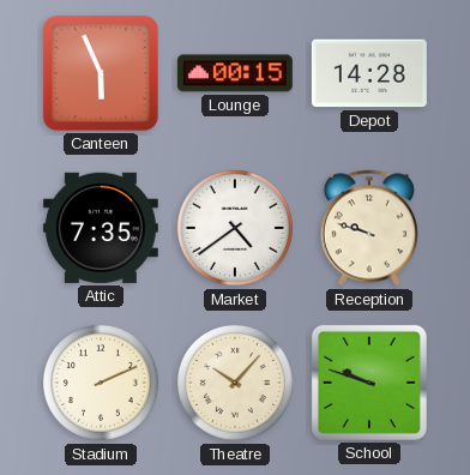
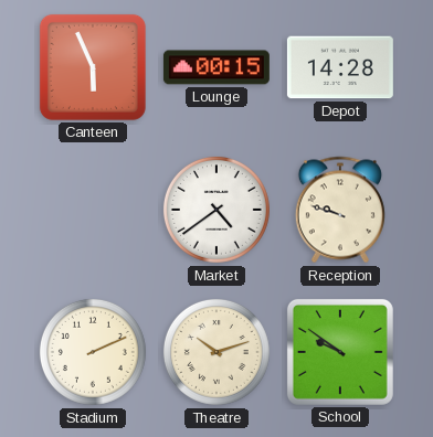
Attic: 7:35 -> none (101, 228)
Theatre: 10:07 -> 10:12 (216, 352)
School: 9:48 -> 9:51 (340, 352)
